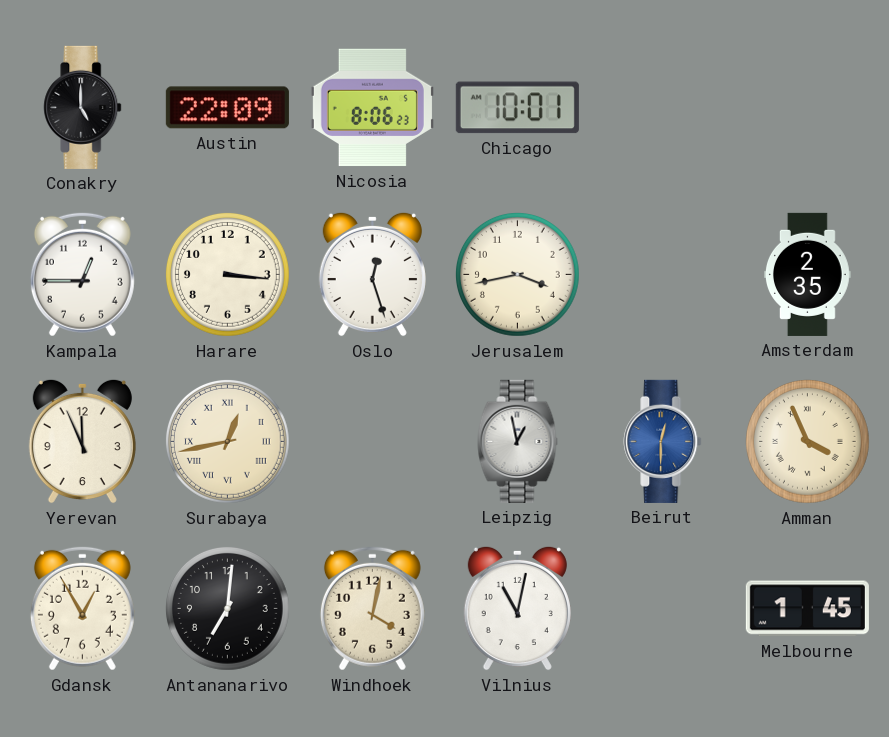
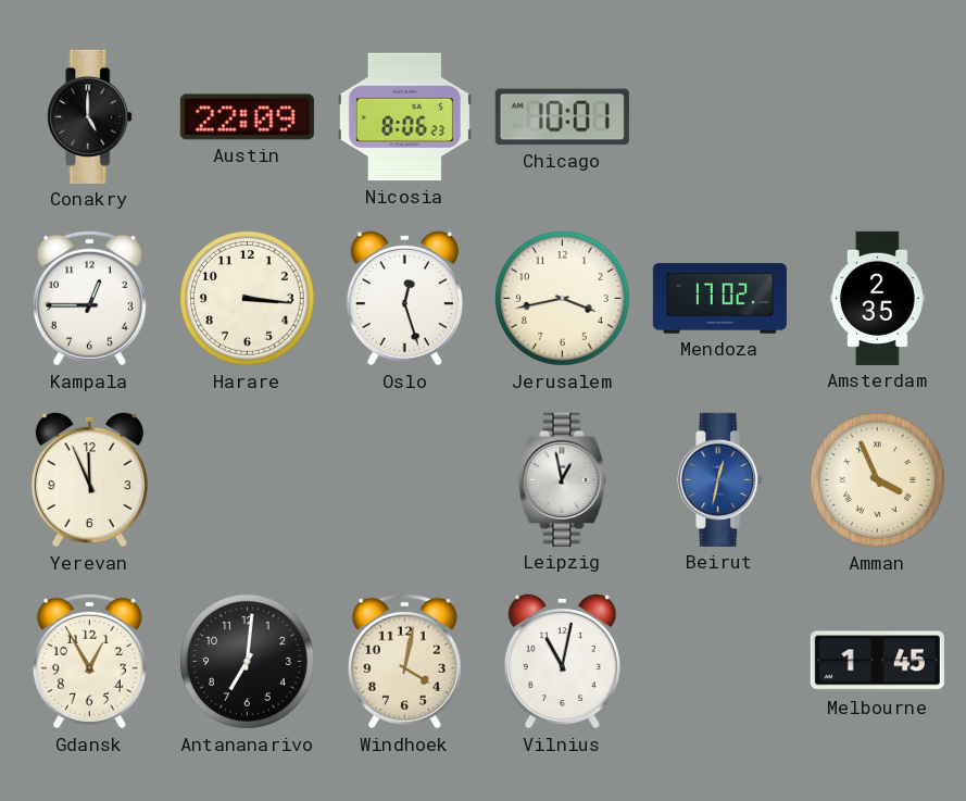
Mendoza: none -> 17:02 (719, 299)
Surabaya: 12:43 -> none (227, 441)
Beirut: 12:30 -> 12:32 (720, 479)
